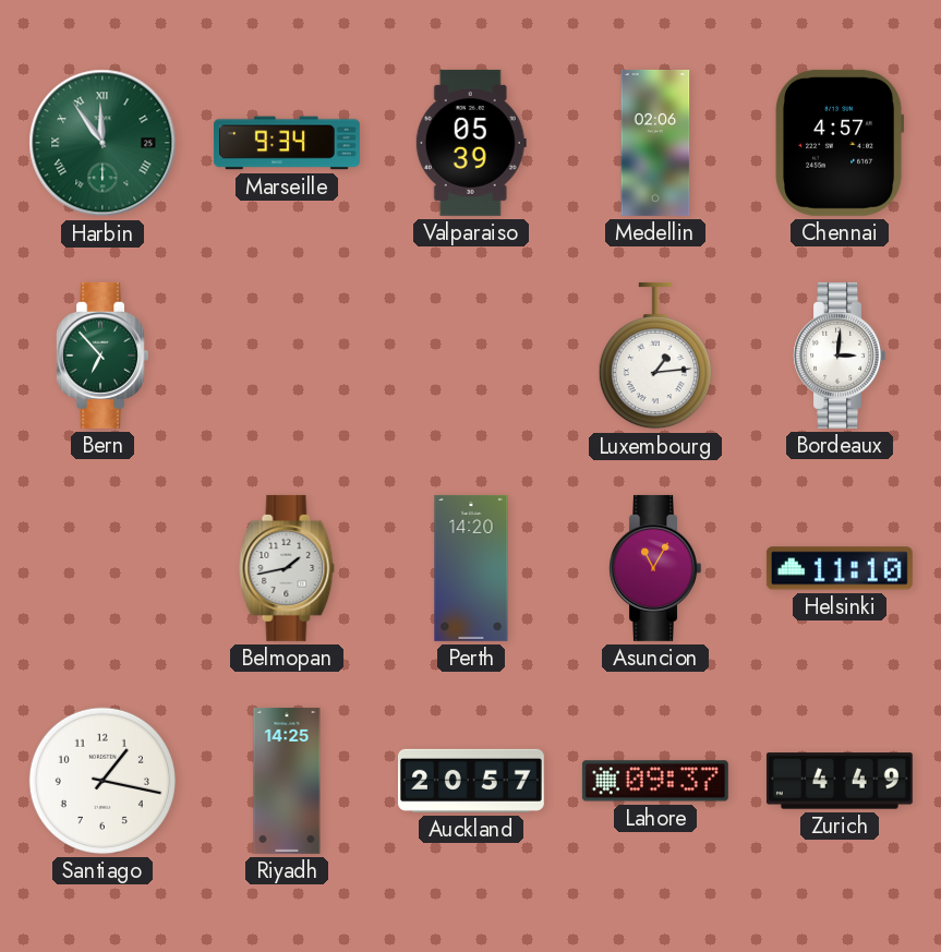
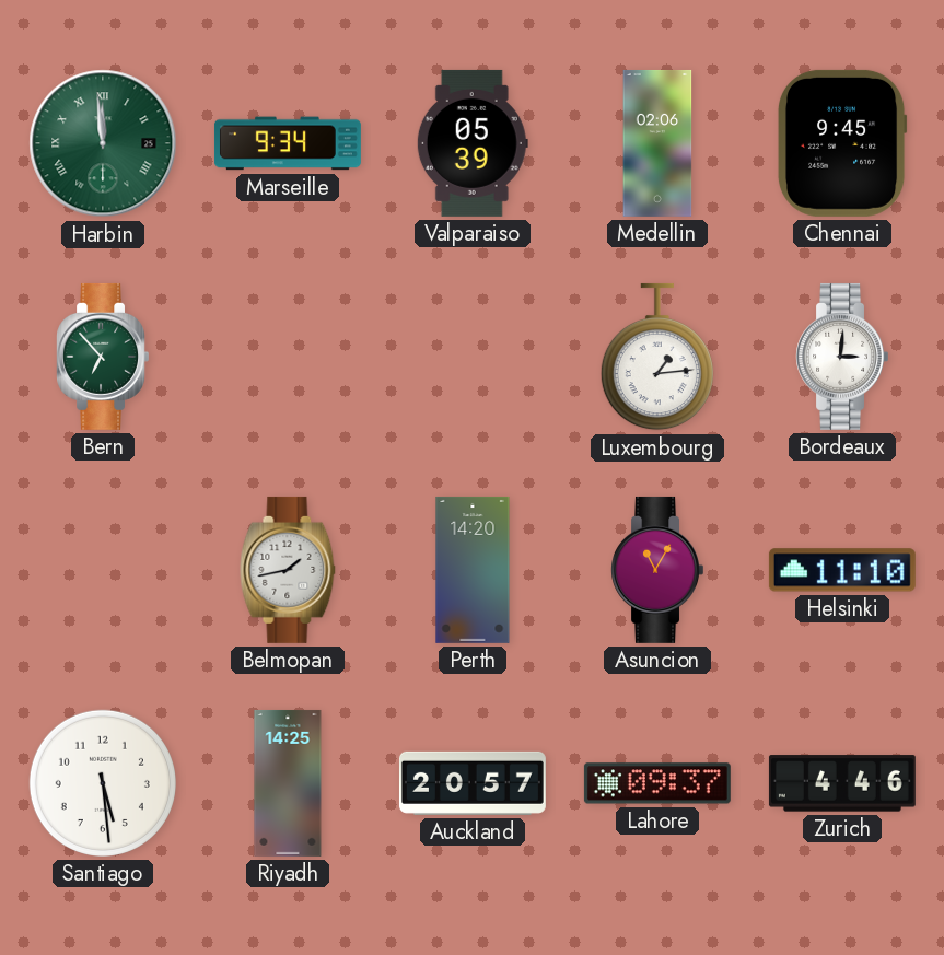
Harbin: 11:54 -> 11:59 (103, 143)
Chennai: 4:57 -> 9:45 (842, 143)
Santiago: 1:17 -> 5:29 (103, 783)
Zurich: 4:49 -> 4:46 (842, 783)
